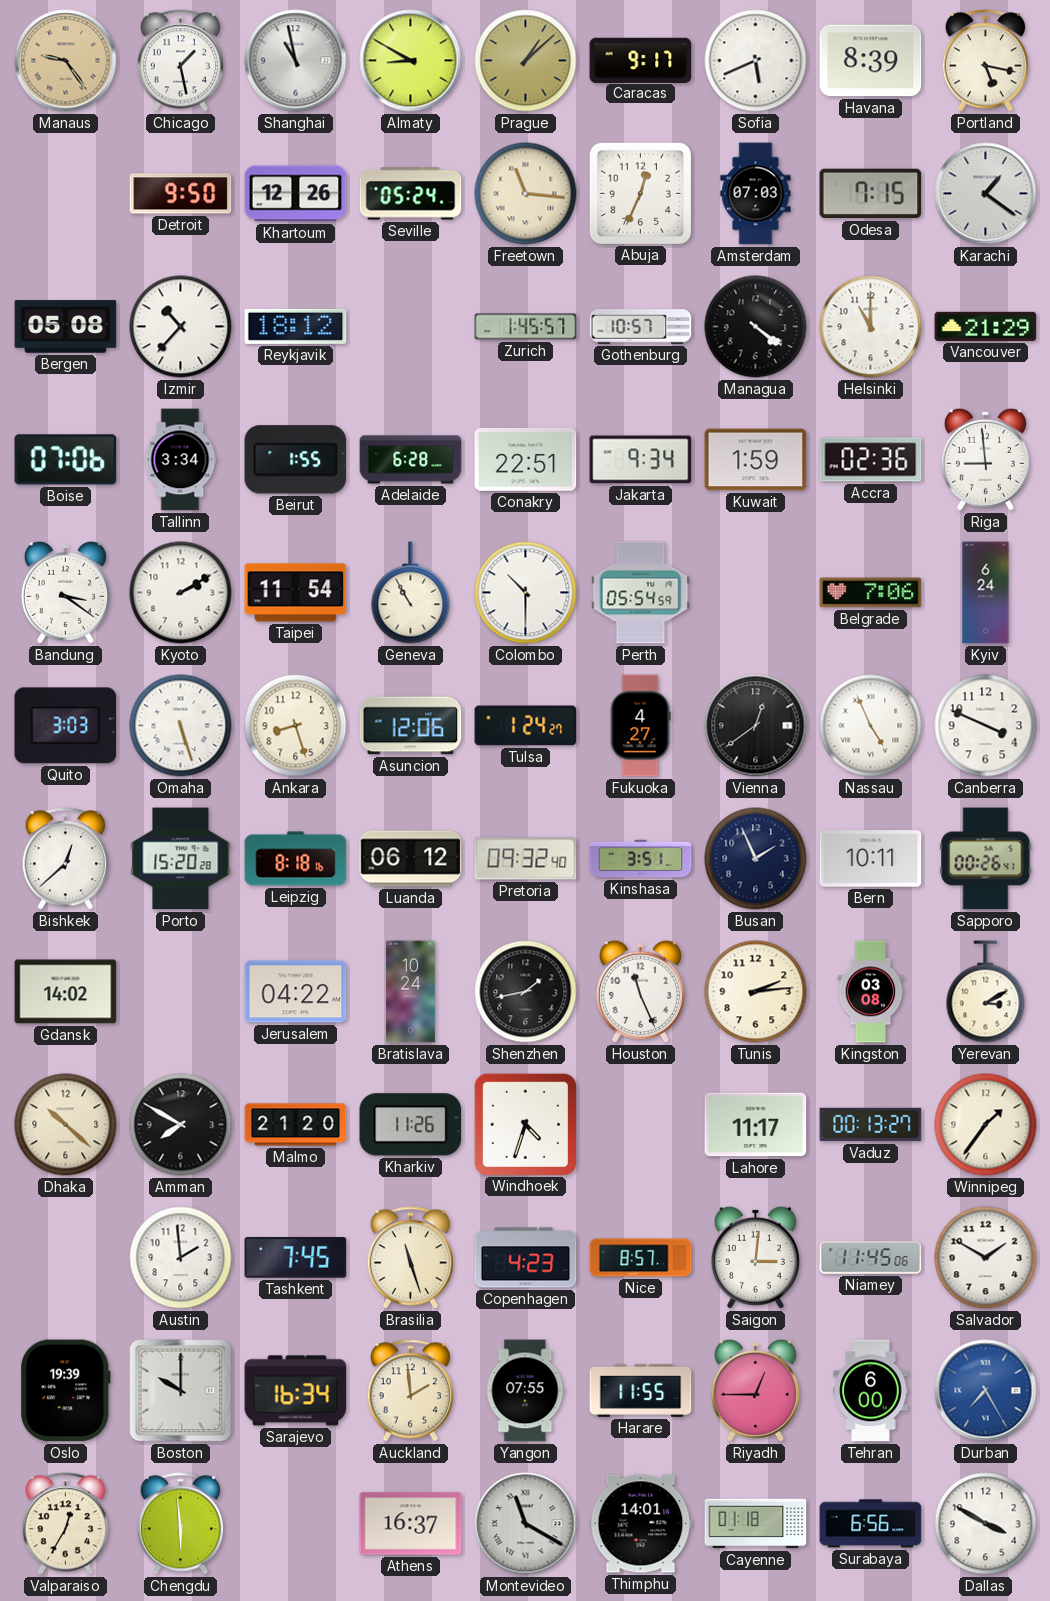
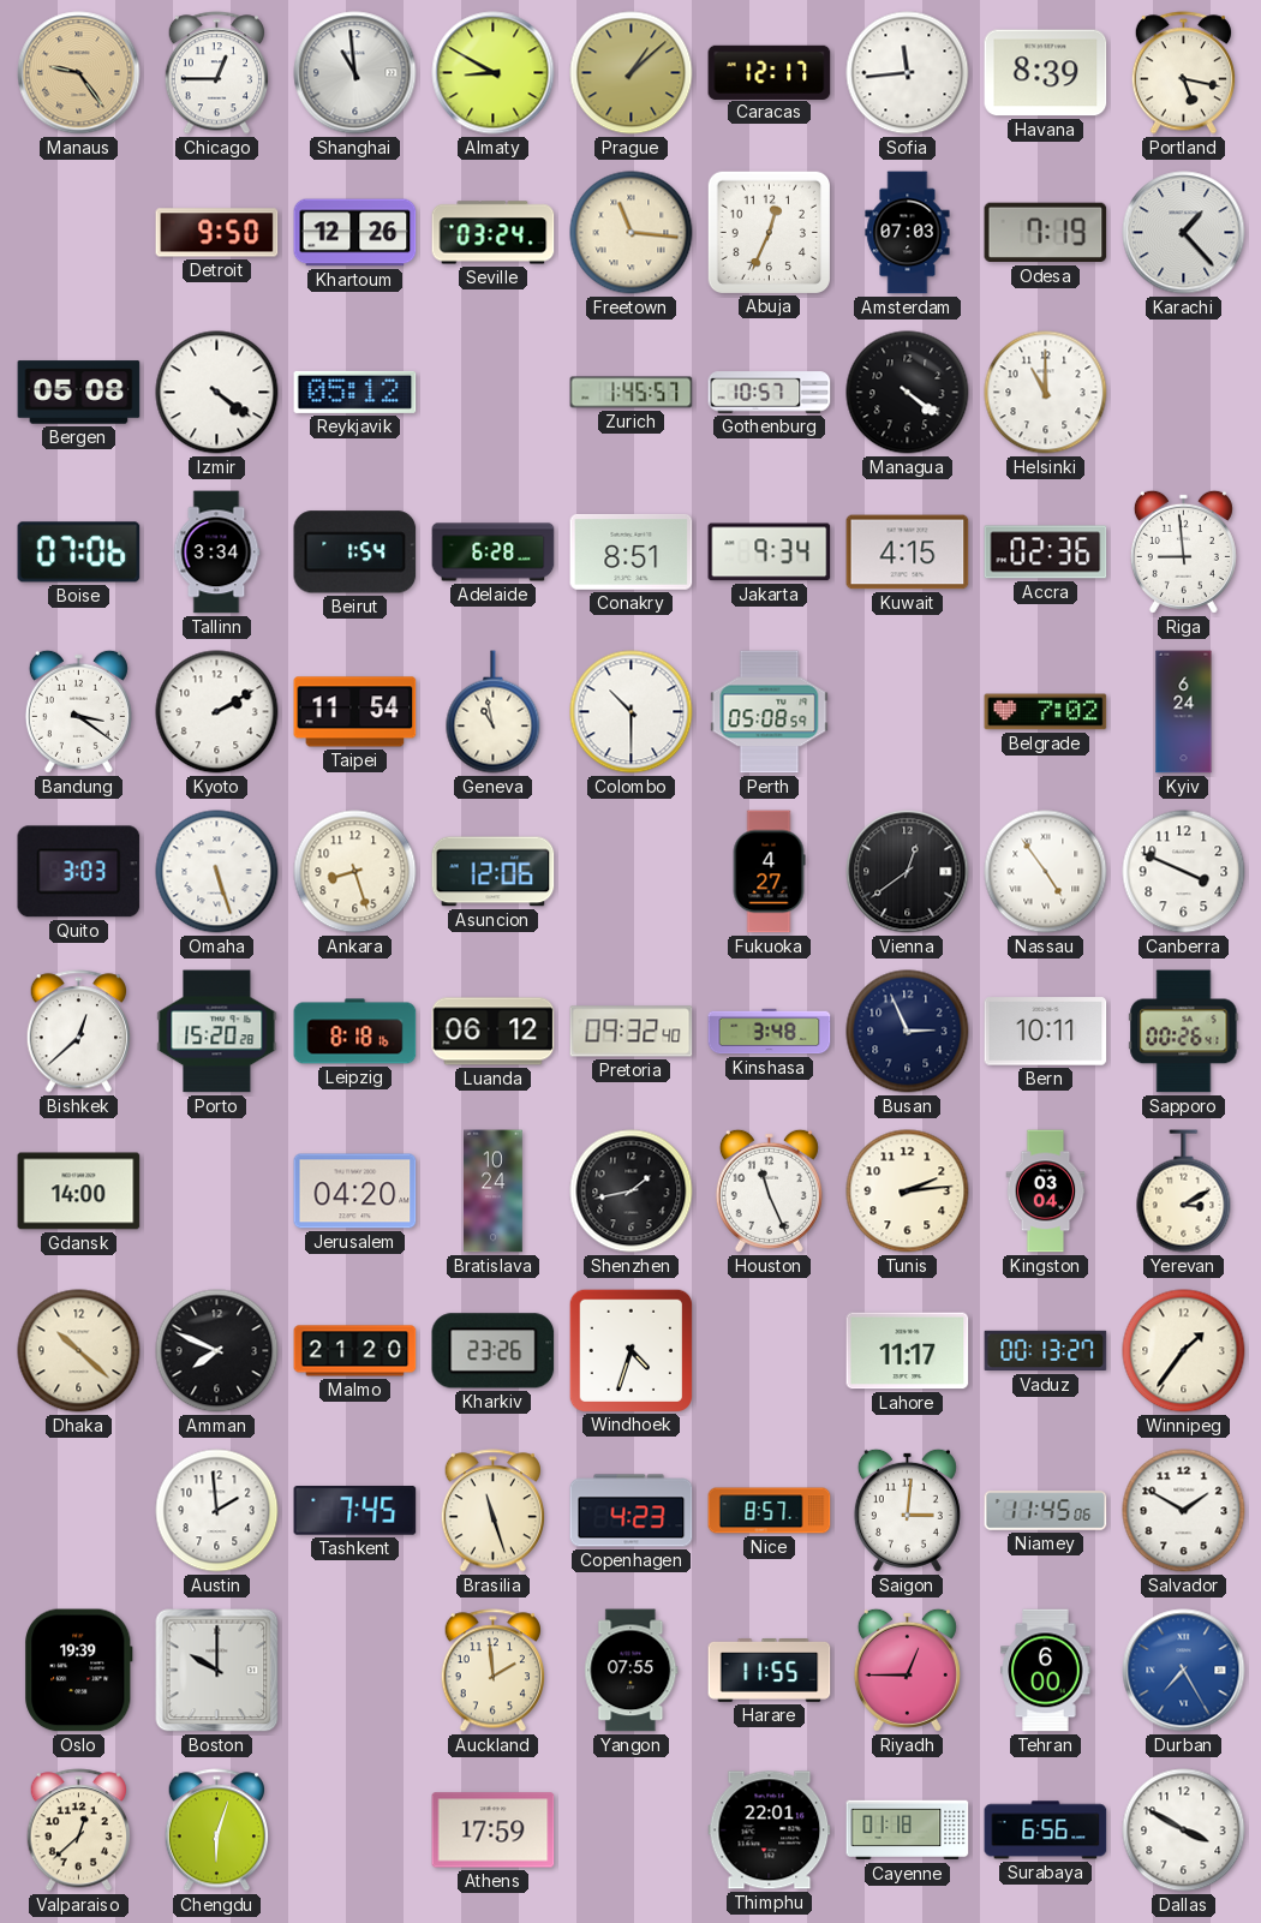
Chicago: 1:28 -> 12:45 (216, 73)
Shanghai: 10:58 -> 10:59 (355, 73)
Caracas: 9:17 -> 12:17 (770, 72)
Sofia: 5:41 -> 11:44 (908, 73)
Seville: 05:24 -> 03:24 (494, 233)
Odesa: 7:15 -> 7:19 (1046, 233)
Karachi: 1:21 -> 1:23 (1184, 233)
Izmir: 10:37 -> 4:21 (217, 393)
Reykjavik: 18:12 -> 05:12 (355, 392)
Vancouver: 21:29 -> none (986, 326)
Beirut: 1:55 -> 1:54 (355, 553)
Conakry: 22:51 -> 8:51 (632, 553)
Kuwait: 1:59 -> 4:15 (908, 553)
Geneva: 10:55 -> 10:58 (494, 712)
Perth: 05:54 -> 05:08 (770, 712)
Belgrade: 7:06 -> 7:02 (1046, 712)
Tulsa: 1:24 -> none (526, 726)
Nassau: 4:56 -> 4:54 (1046, 872)
Kinshasa: 3:51 -> 3:48 (770, 1032)
Busan: 1:56 -> 2:56 (908, 1032)
Gdansk: 14:02 -> 14:00 (79, 1192)
Jerusalem: 04:22 -> 04:20 (355, 1192)
Kingston: 03:08 -> 03:04 (1046, 1192)
Amman: 7:50 -> 7:49 (217, 1351)
Kharkiv: 11:26 -> 23:26 (494, 1351)
Sarajevo: 16:34 -> none (296, 1391)
Valparaiso: 12:35 -> 12:38 (78, 1831)
Chengdu: 5:59 -> 6:03 (216, 1831)
Athens: 16:37 -> 17:59 (494, 1831)
Montevideo: 11:20 -> none (526, 1524)
Thimphu: 14:01 -> 22:01 (770, 1831)
